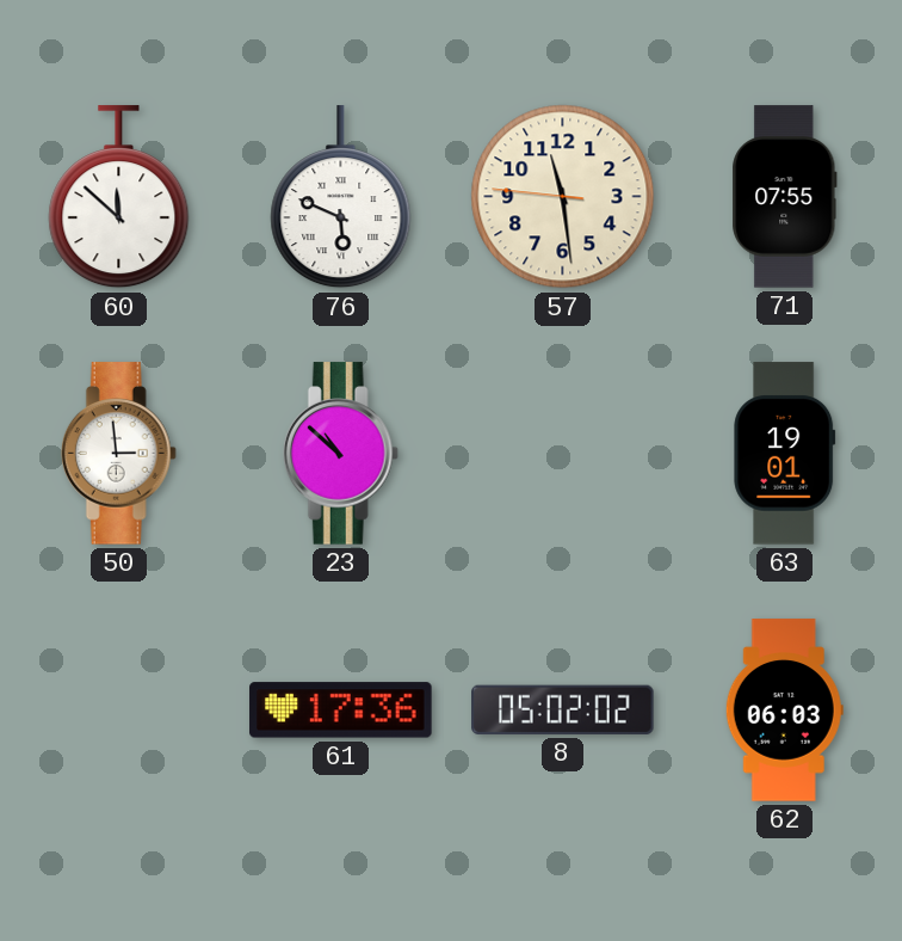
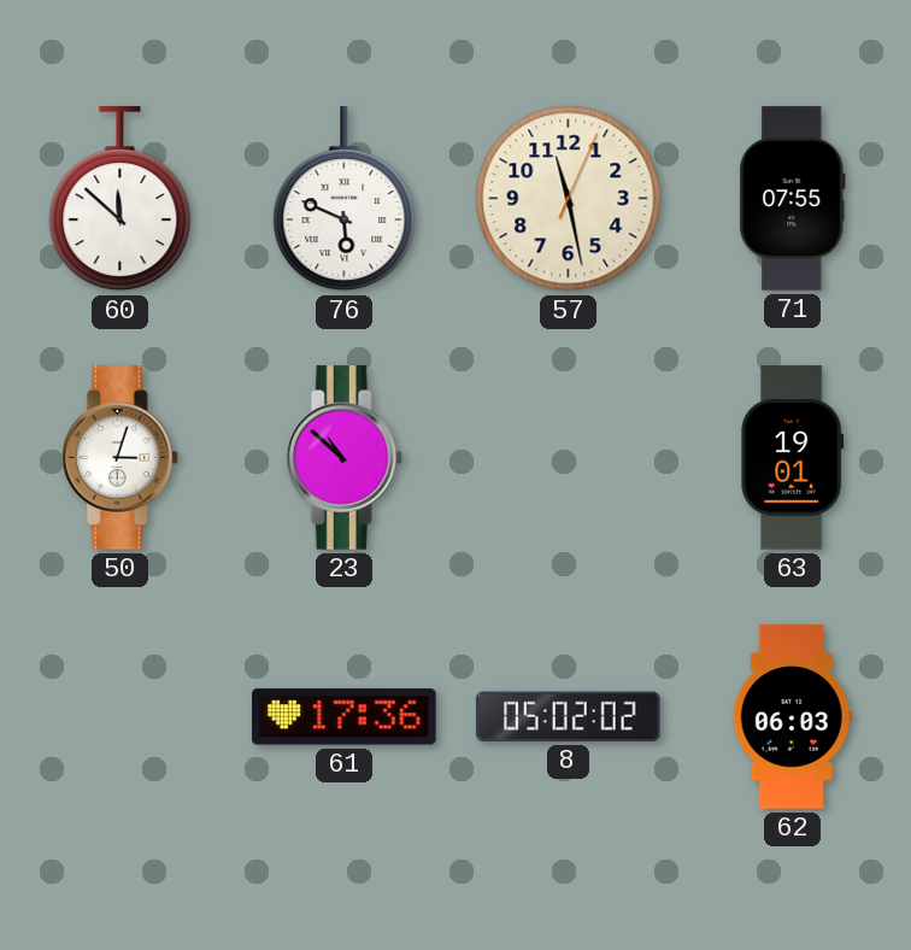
57: 11:28:46 -> 11:28:04 (569, 199)
50: 2:59 -> 3:03 (119, 458)
